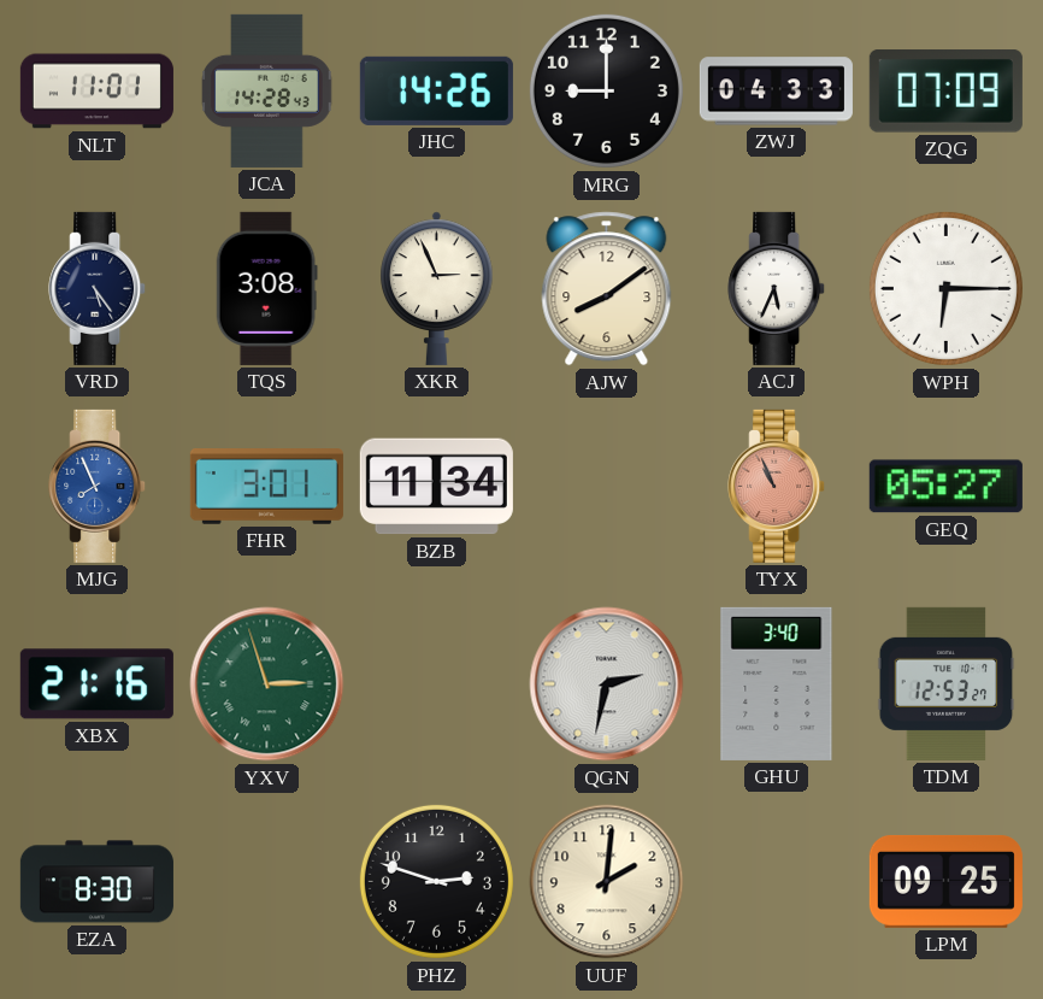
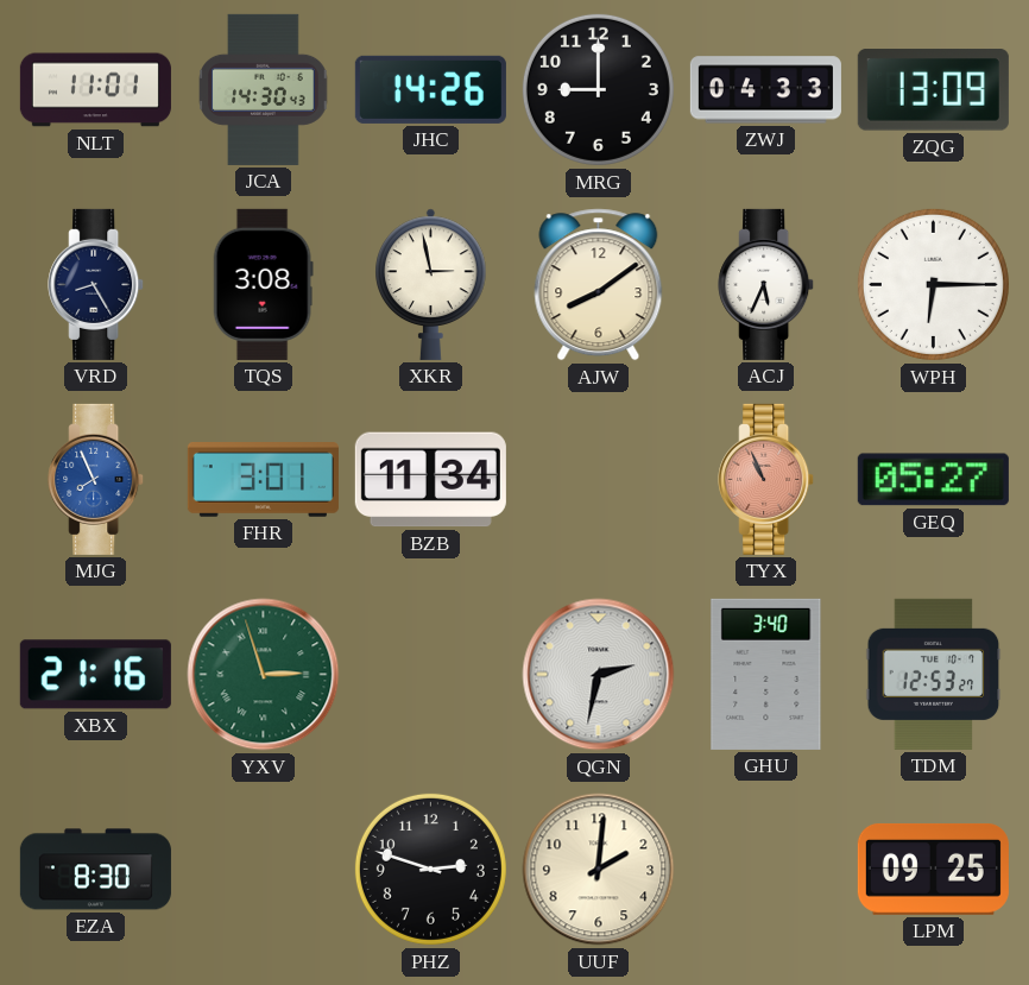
JCA: 14:28 -> 14:30 (264, 89)
ZQG: 07:09 -> 13:09 (933, 90)
VRD: 5:24 -> 8:25 (96, 284)
XKR: 2:56 -> 2:58 (431, 284)
